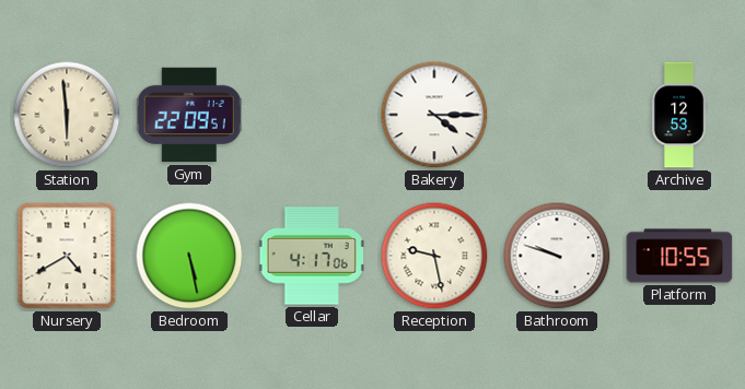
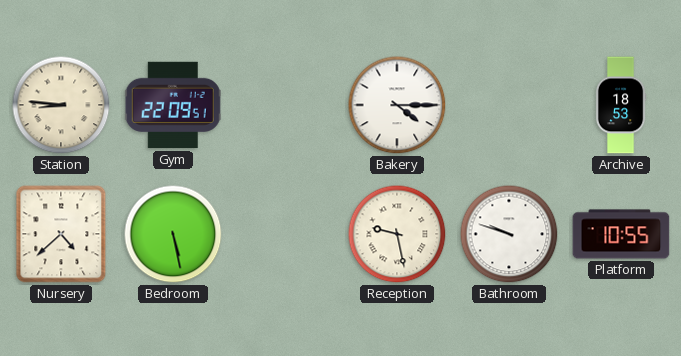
Station: 5:59 -> 8:46 (61, 105)
Archive: 12:53 -> 18:53 (621, 105)
Nursery: 4:40 -> 4:38 (61, 234)
Cellar: 4:17 -> none (312, 256)
